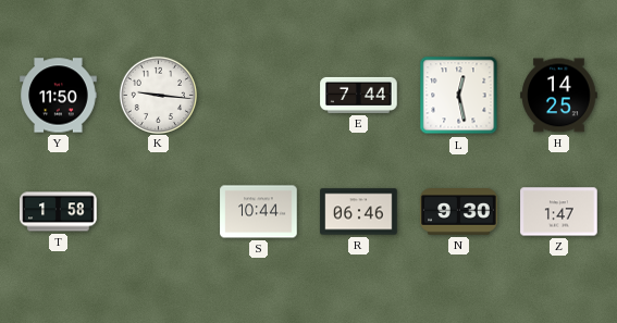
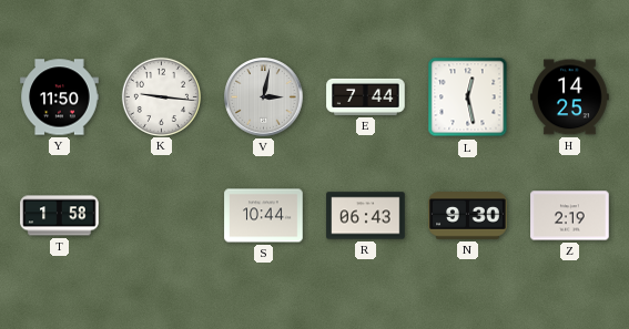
V: none -> 3:02 (264, 97)
R: 06:46 -> 06:43 (366, 216)
Z: 1:47 -> 2:19 (570, 216)
